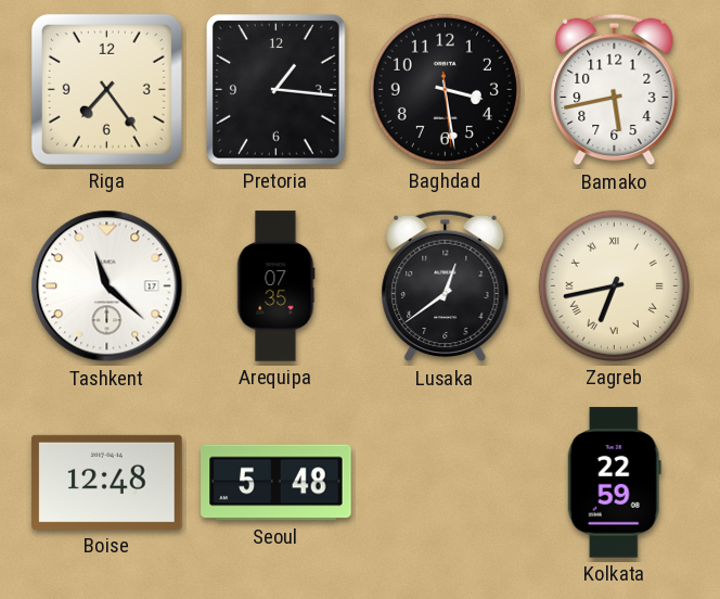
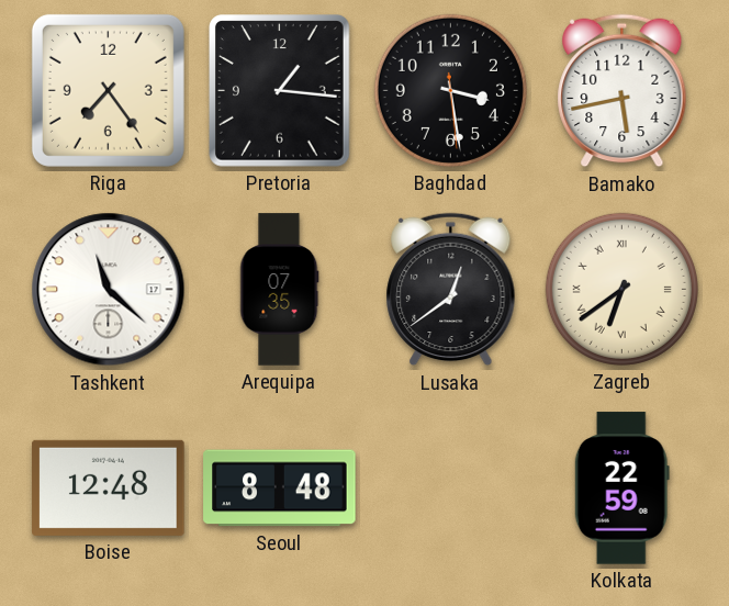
Zagreb: 6:43 -> 6:39 (621, 289)
Seoul: 5:48 -> 8:48 (280, 489)
